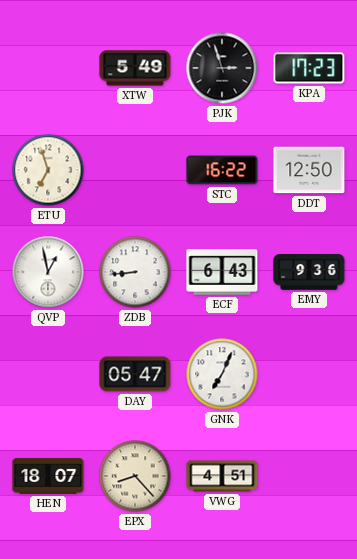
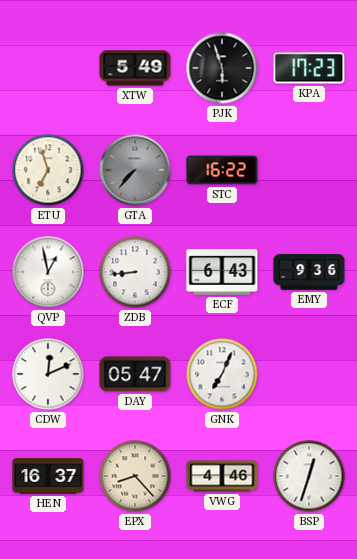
PJK: 2:57 -> 5:57 (222, 68)
GTA: none -> 7:37 (135, 170)
DDT: 12:50 -> none (309, 170)
CDW: none -> 12:11 (48, 374)
HEN: 18:07 -> 16:37 (48, 476)
VWG: 4:51 -> 4:46 (222, 476)
BSP: none -> 12:33 (309, 476)
